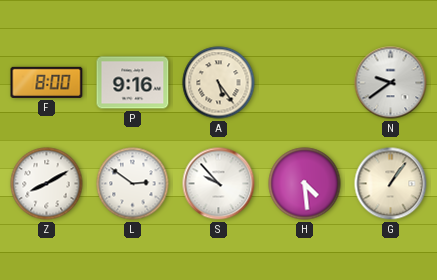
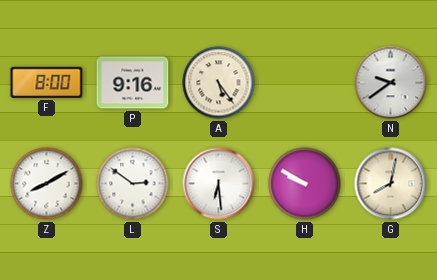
S: 9:53 -> 6:29 (219, 184)
H: 4:29 -> 9:50 (305, 184)
G: 1:06 -> 8:02 (391, 184)
